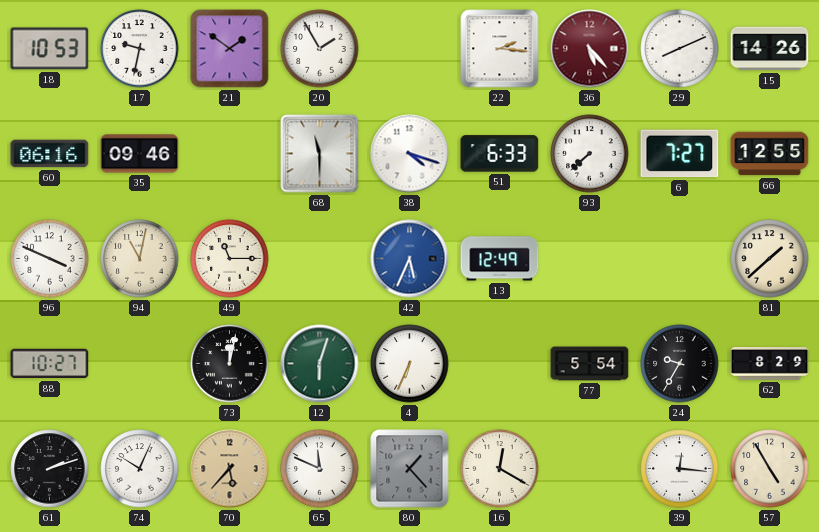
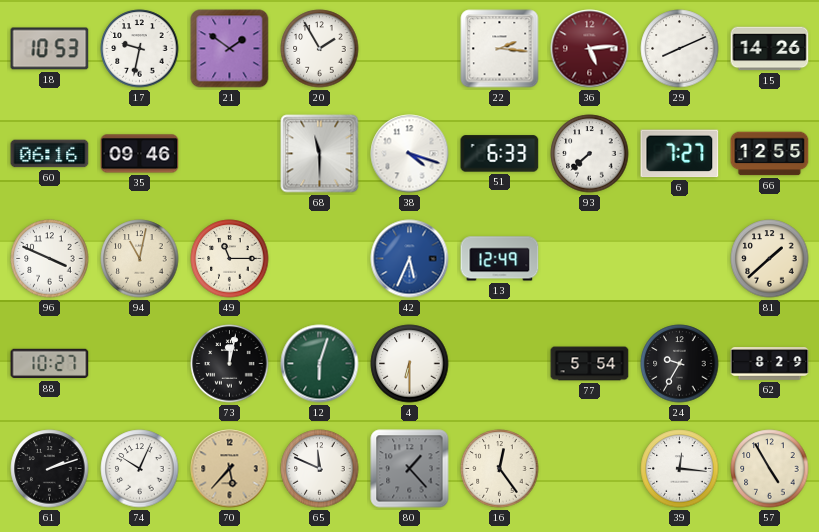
36: 5:23 -> 5:14 (590, 49)
4: 6:34 -> 6:30 (410, 364)
16: 12:20 -> 12:24 (500, 469)
